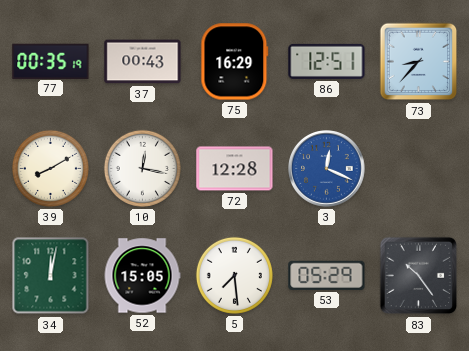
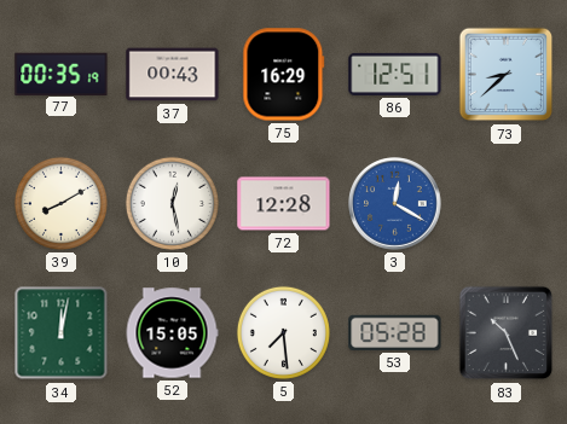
73: 8:37 -> 8:38 (507, 75)
10: 12:17 -> 12:28 (172, 203)
3: 12:19 -> 12:20 (395, 204)
53: 05:29 -> 05:28 (395, 332)
83: 10:24 -> 10:26 (507, 333)
